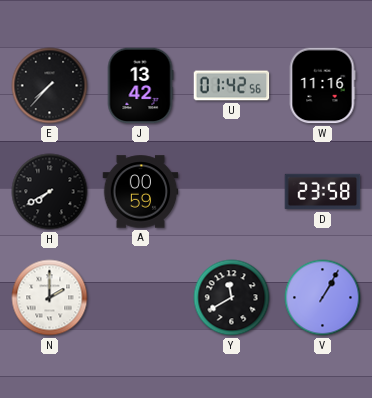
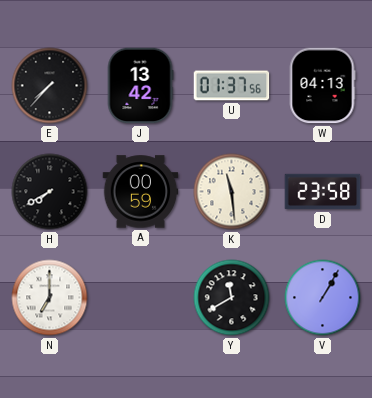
U: 01:42 -> 01:37 (232, 86)
W: 11:16 -> 04:13 (322, 86)
K: none -> 11:29 (232, 192)
N: 2:00 -> 7:00 (50, 298)
